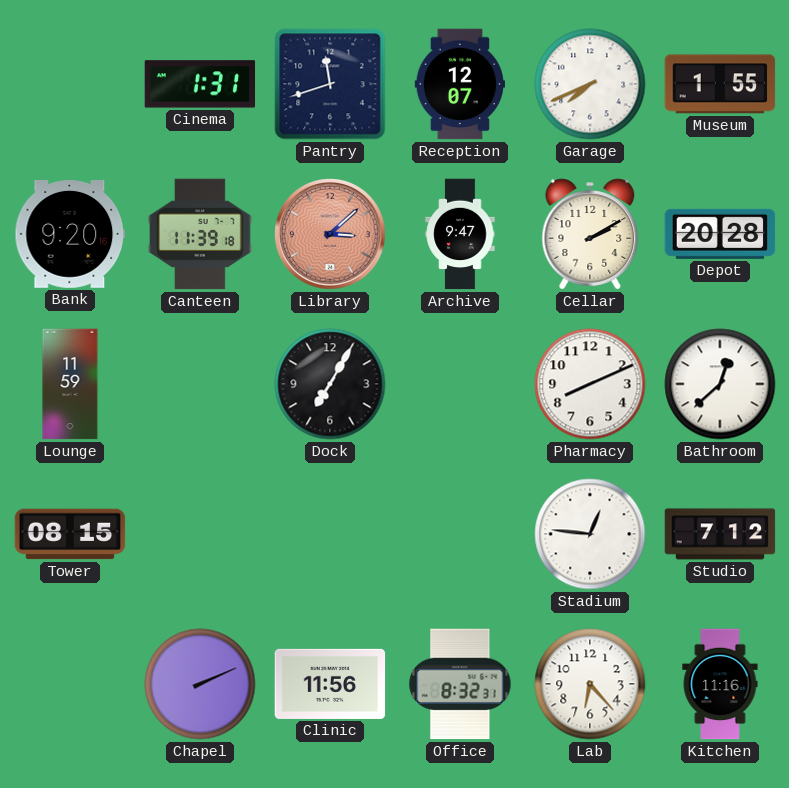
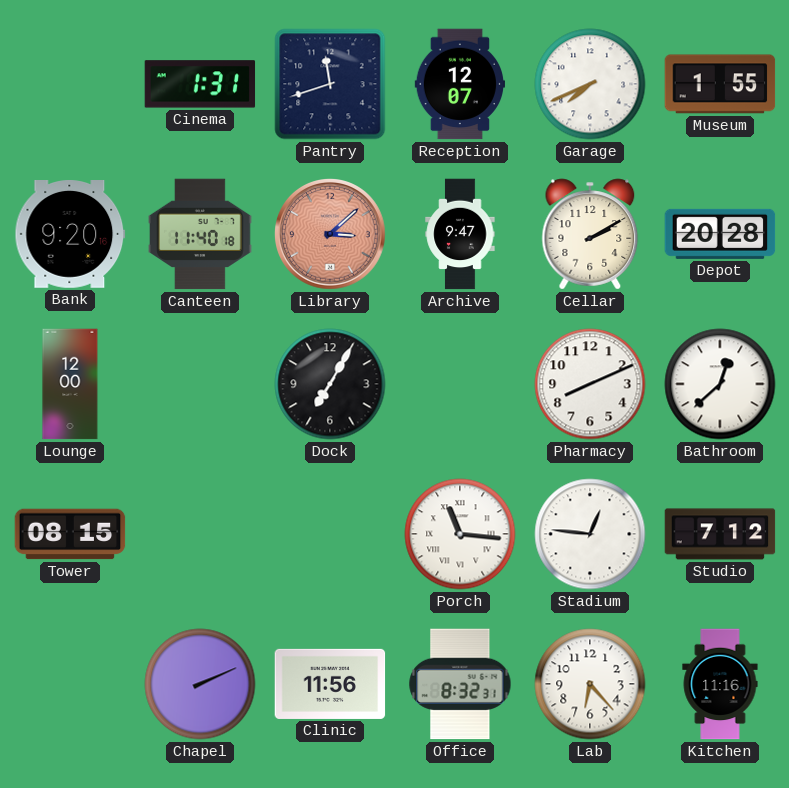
Canteen: 11:39 -> 11:40 (201, 234)
Lounge: 11:59 -> 12:00 (70, 384)
Porch: none -> 11:16 (460, 534)
